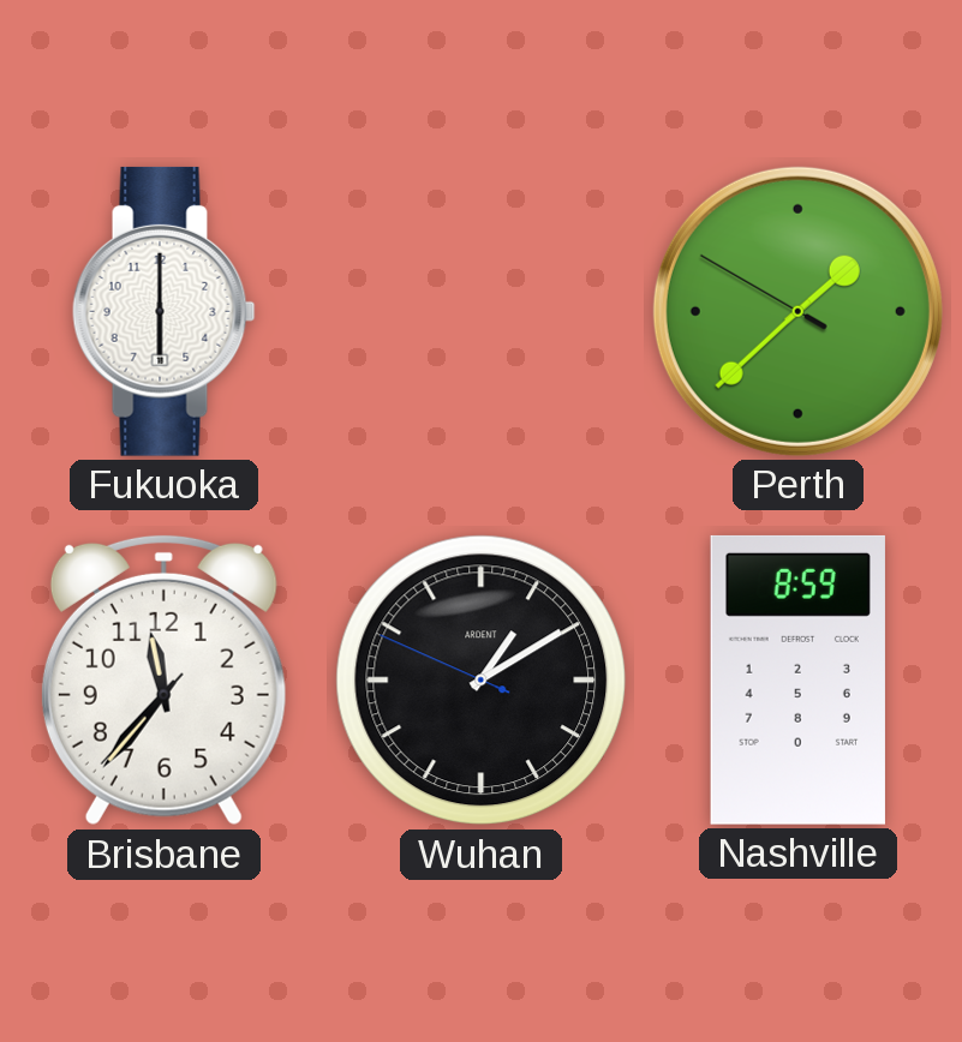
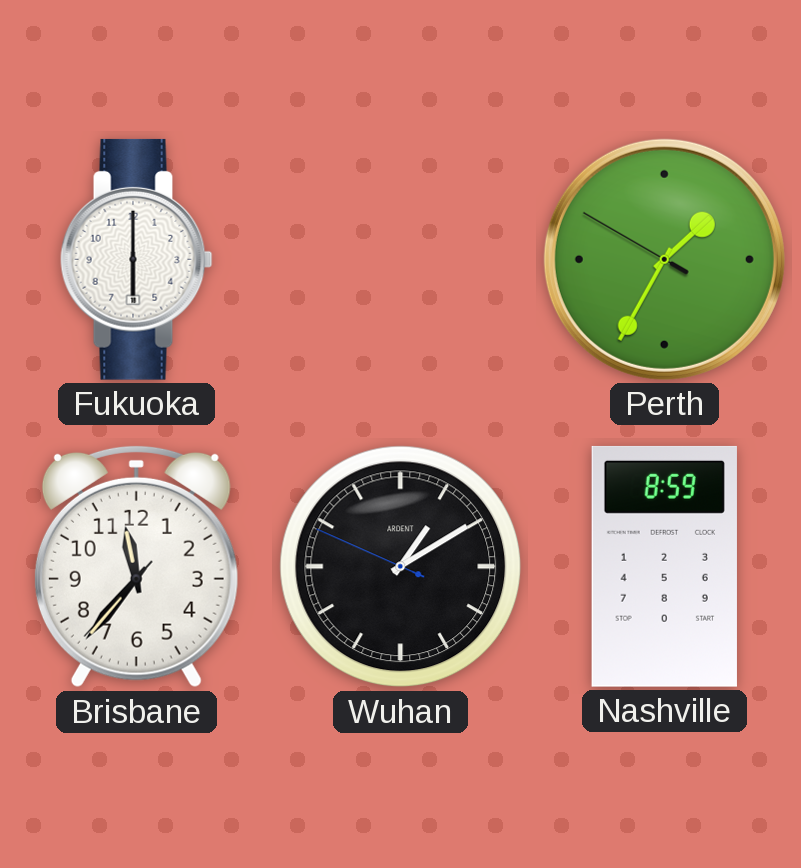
Perth: 1:37 -> 1:34 (664, 259)
